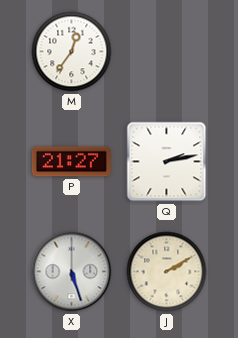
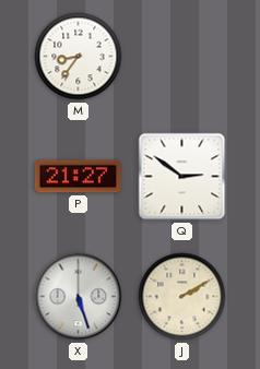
M: 12:36 -> 8:36 (79, 57)
Q: 2:13 -> 2:51 (182, 177)
